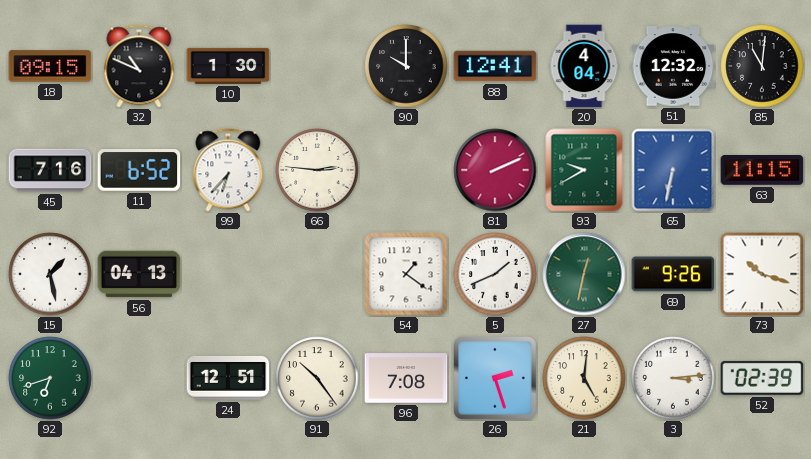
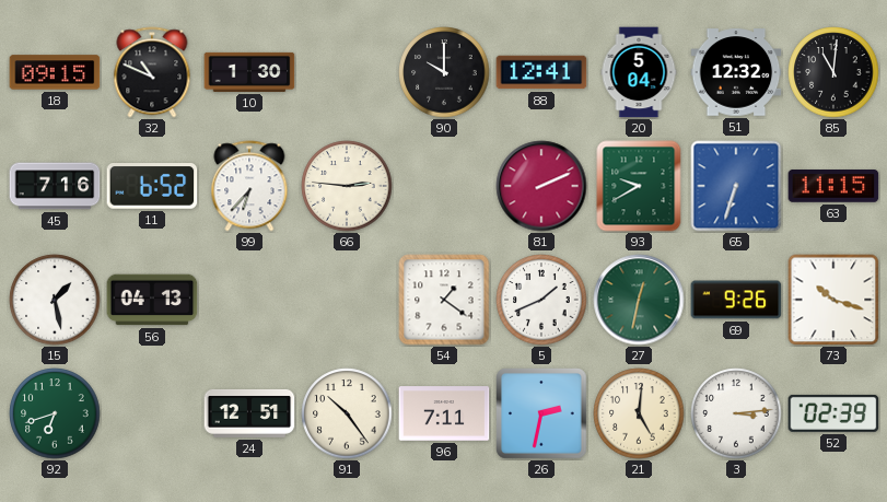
20: 4:04 -> 5:04 (639, 72)
65: 6:32 -> 6:33 (736, 186)
96: 7:08 -> 7:11 (444, 413)
26: 2:27 -> 2:32 (542, 415)
